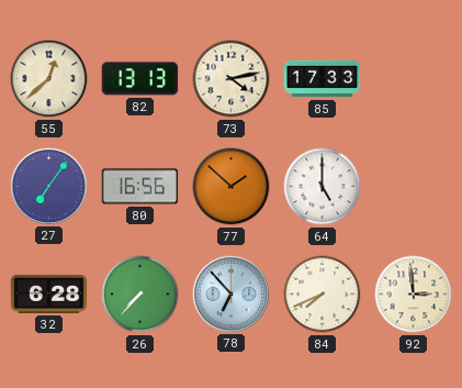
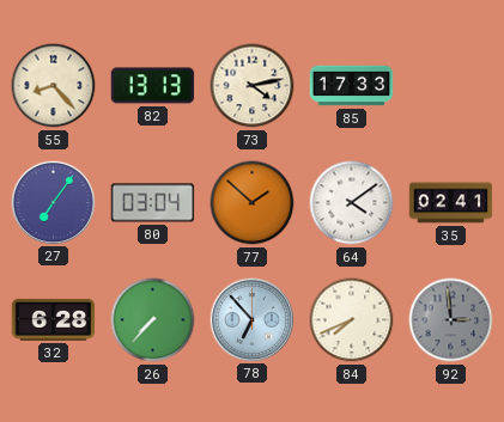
55: 12:38 -> 8:23 (54, 86)
80: 16:56 -> 03:04 (153, 203)
64: 5:00 -> 4:09 (352, 203)
35: none -> 02:41 (451, 203)
92 dial: cream -> grey (451, 320)
